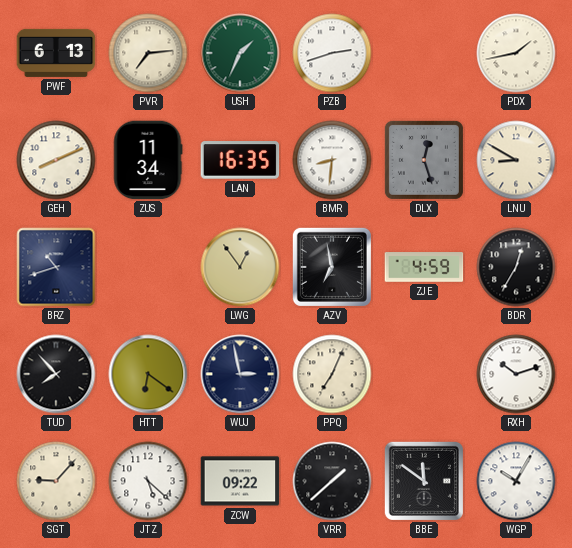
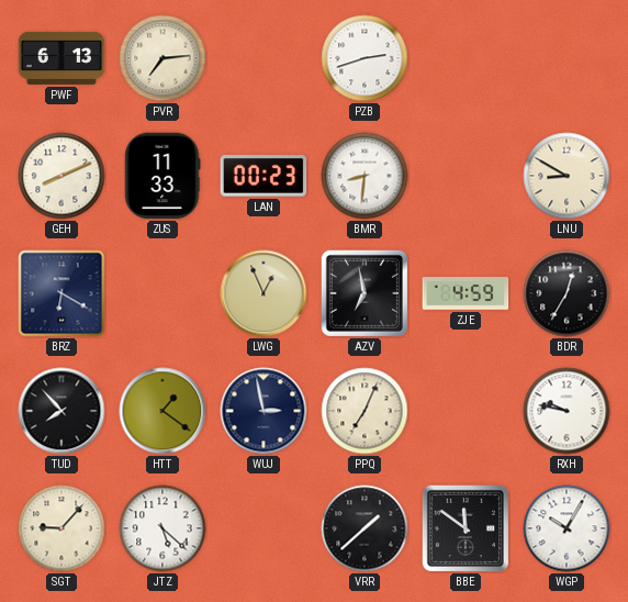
USH: 1:34 -> none (240, 53)
PDX: 1:43 -> none (516, 53)
ZUS: 11:34 -> 11:33 (162, 176)
LAN: 16:35 -> 00:23 (263, 176)
DLX: 12:27 -> none (424, 160)
BRZ: 10:42 -> 6:20 (61, 293)
LWG: 12:54 -> 12:56 (263, 293)
HTT: 6:21 -> 1:21 (162, 411)
RXH: 10:12 -> 9:47 (567, 411)
ZCW: 09:22 -> none (240, 481)
